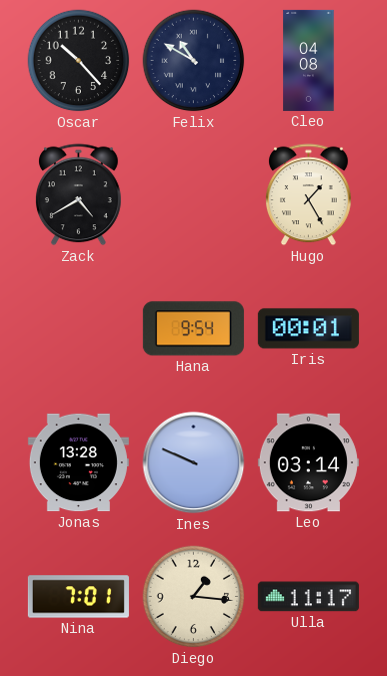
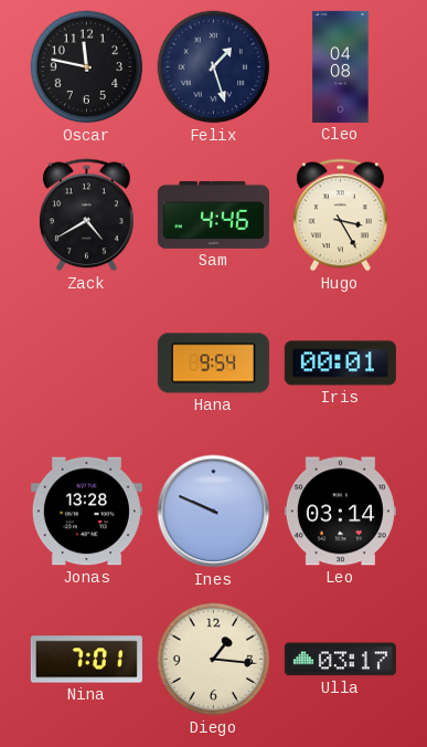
Oscar: 10:23 -> 11:47 (87, 67)
Felix: 10:50 -> 1:27 (214, 67)
Sam: none -> 4:46 (213, 214)
Hugo: 1:25 -> 3:25 (340, 215)
Ulla: 11:17 -> 03:17 (340, 660)
